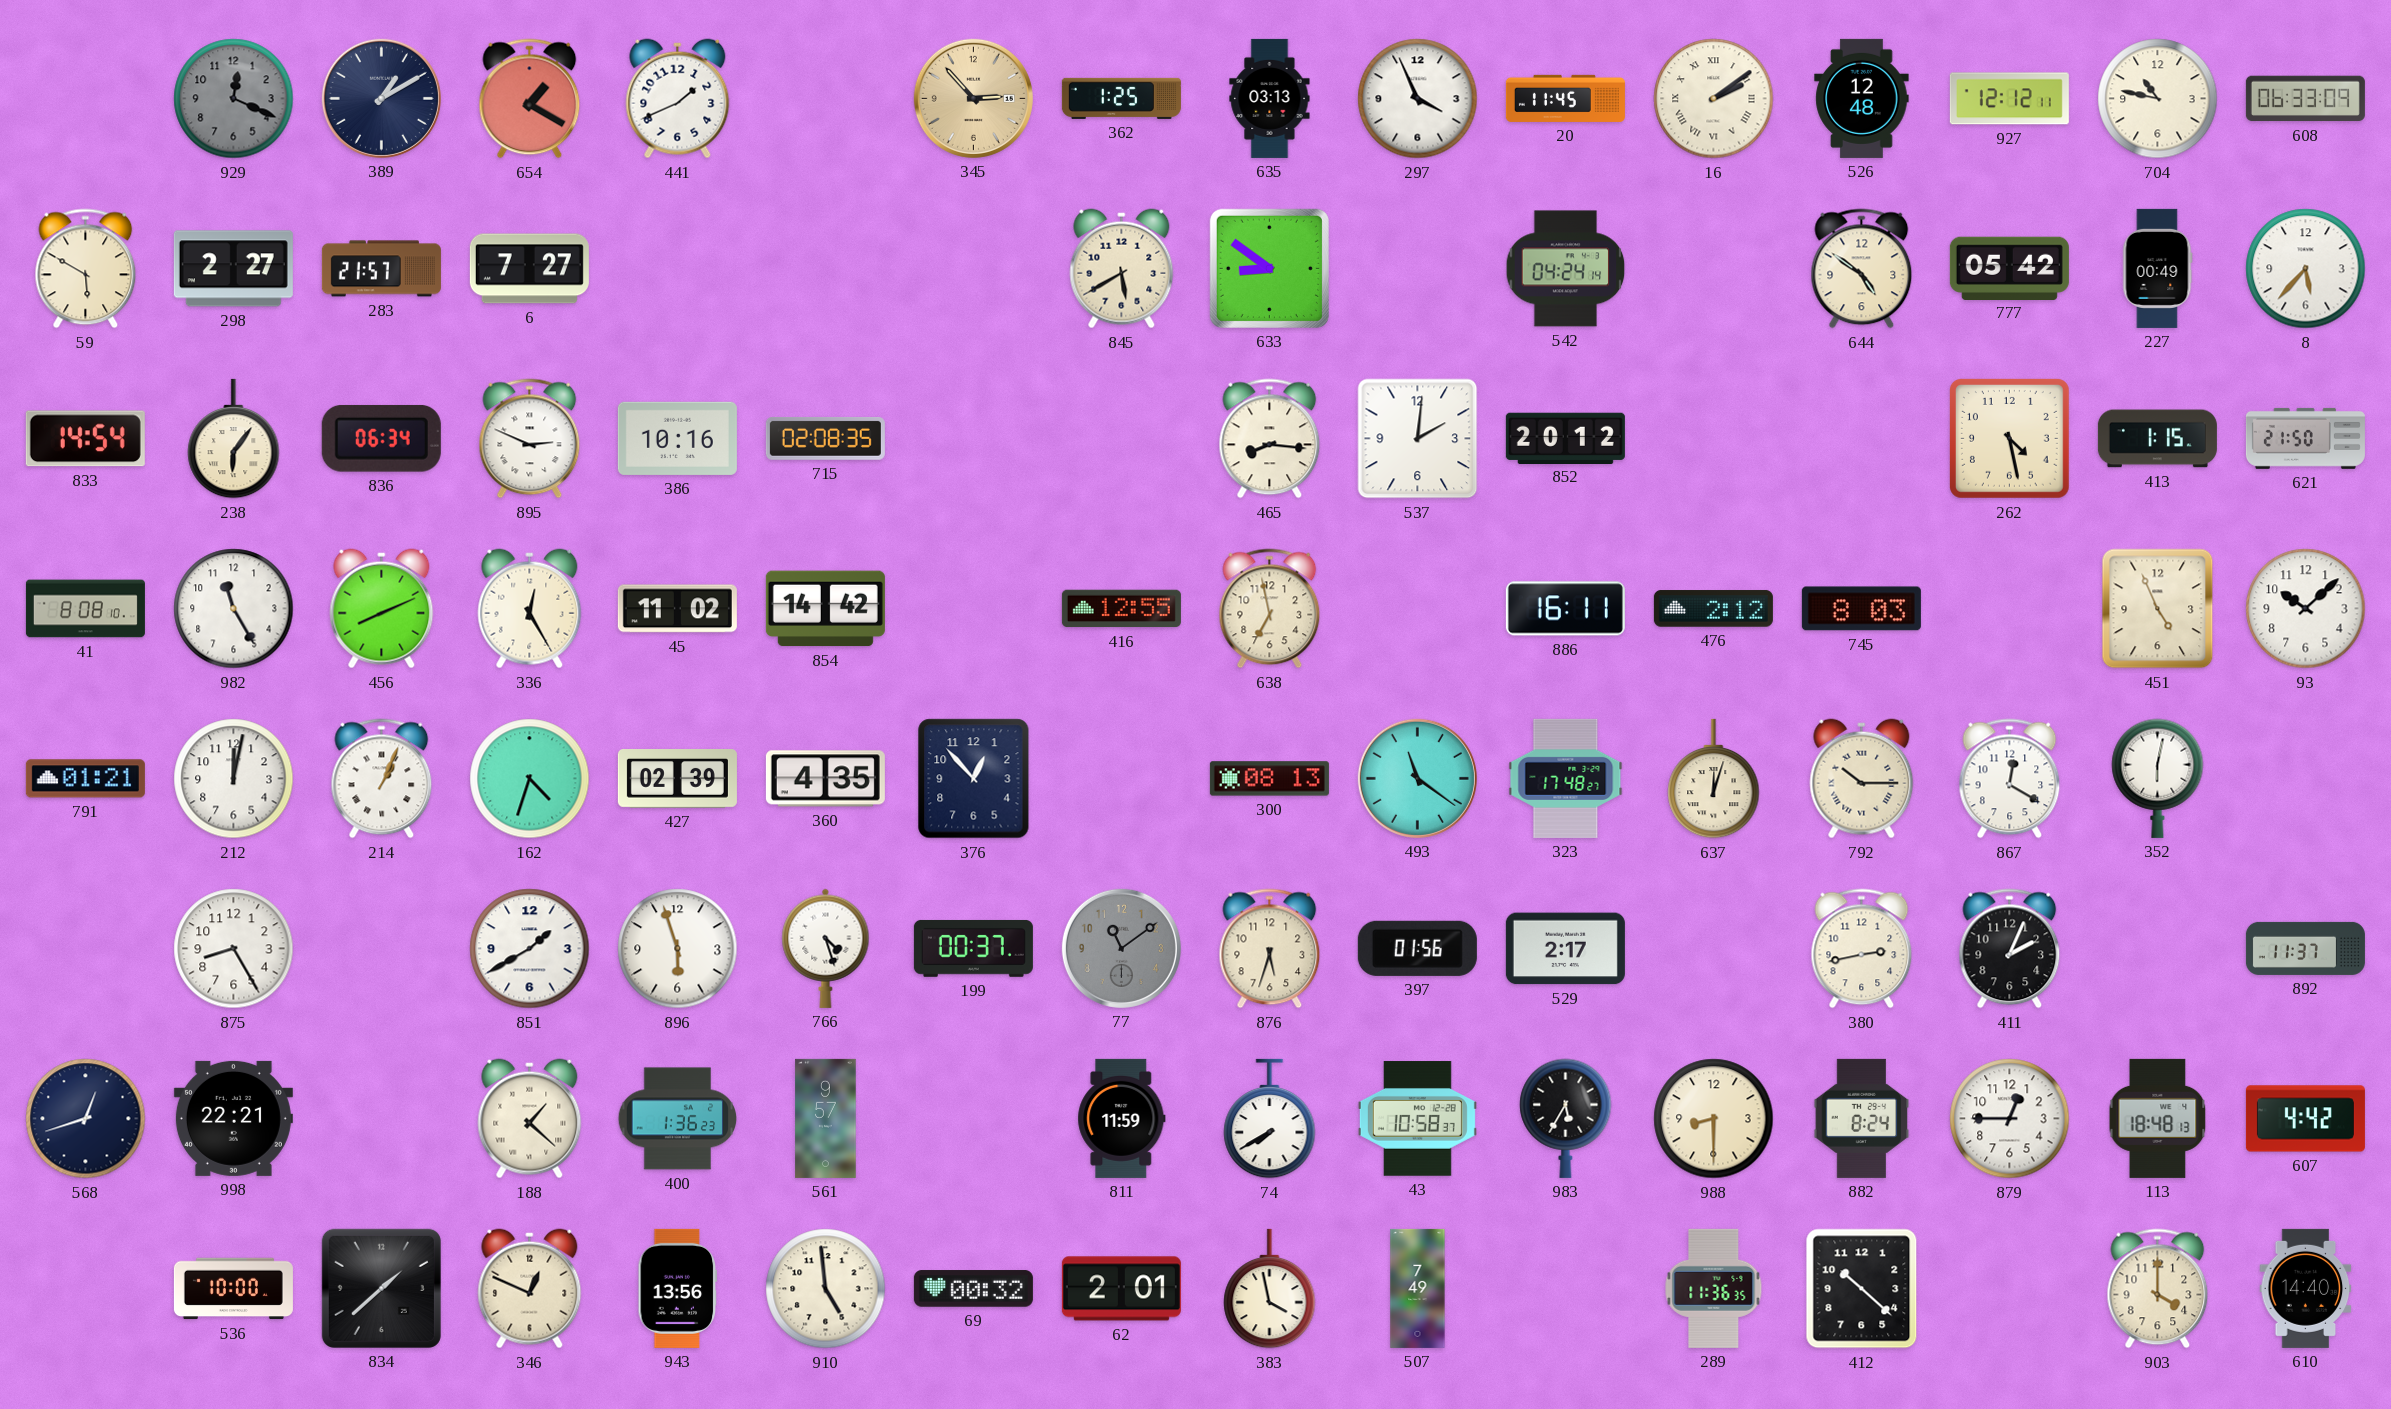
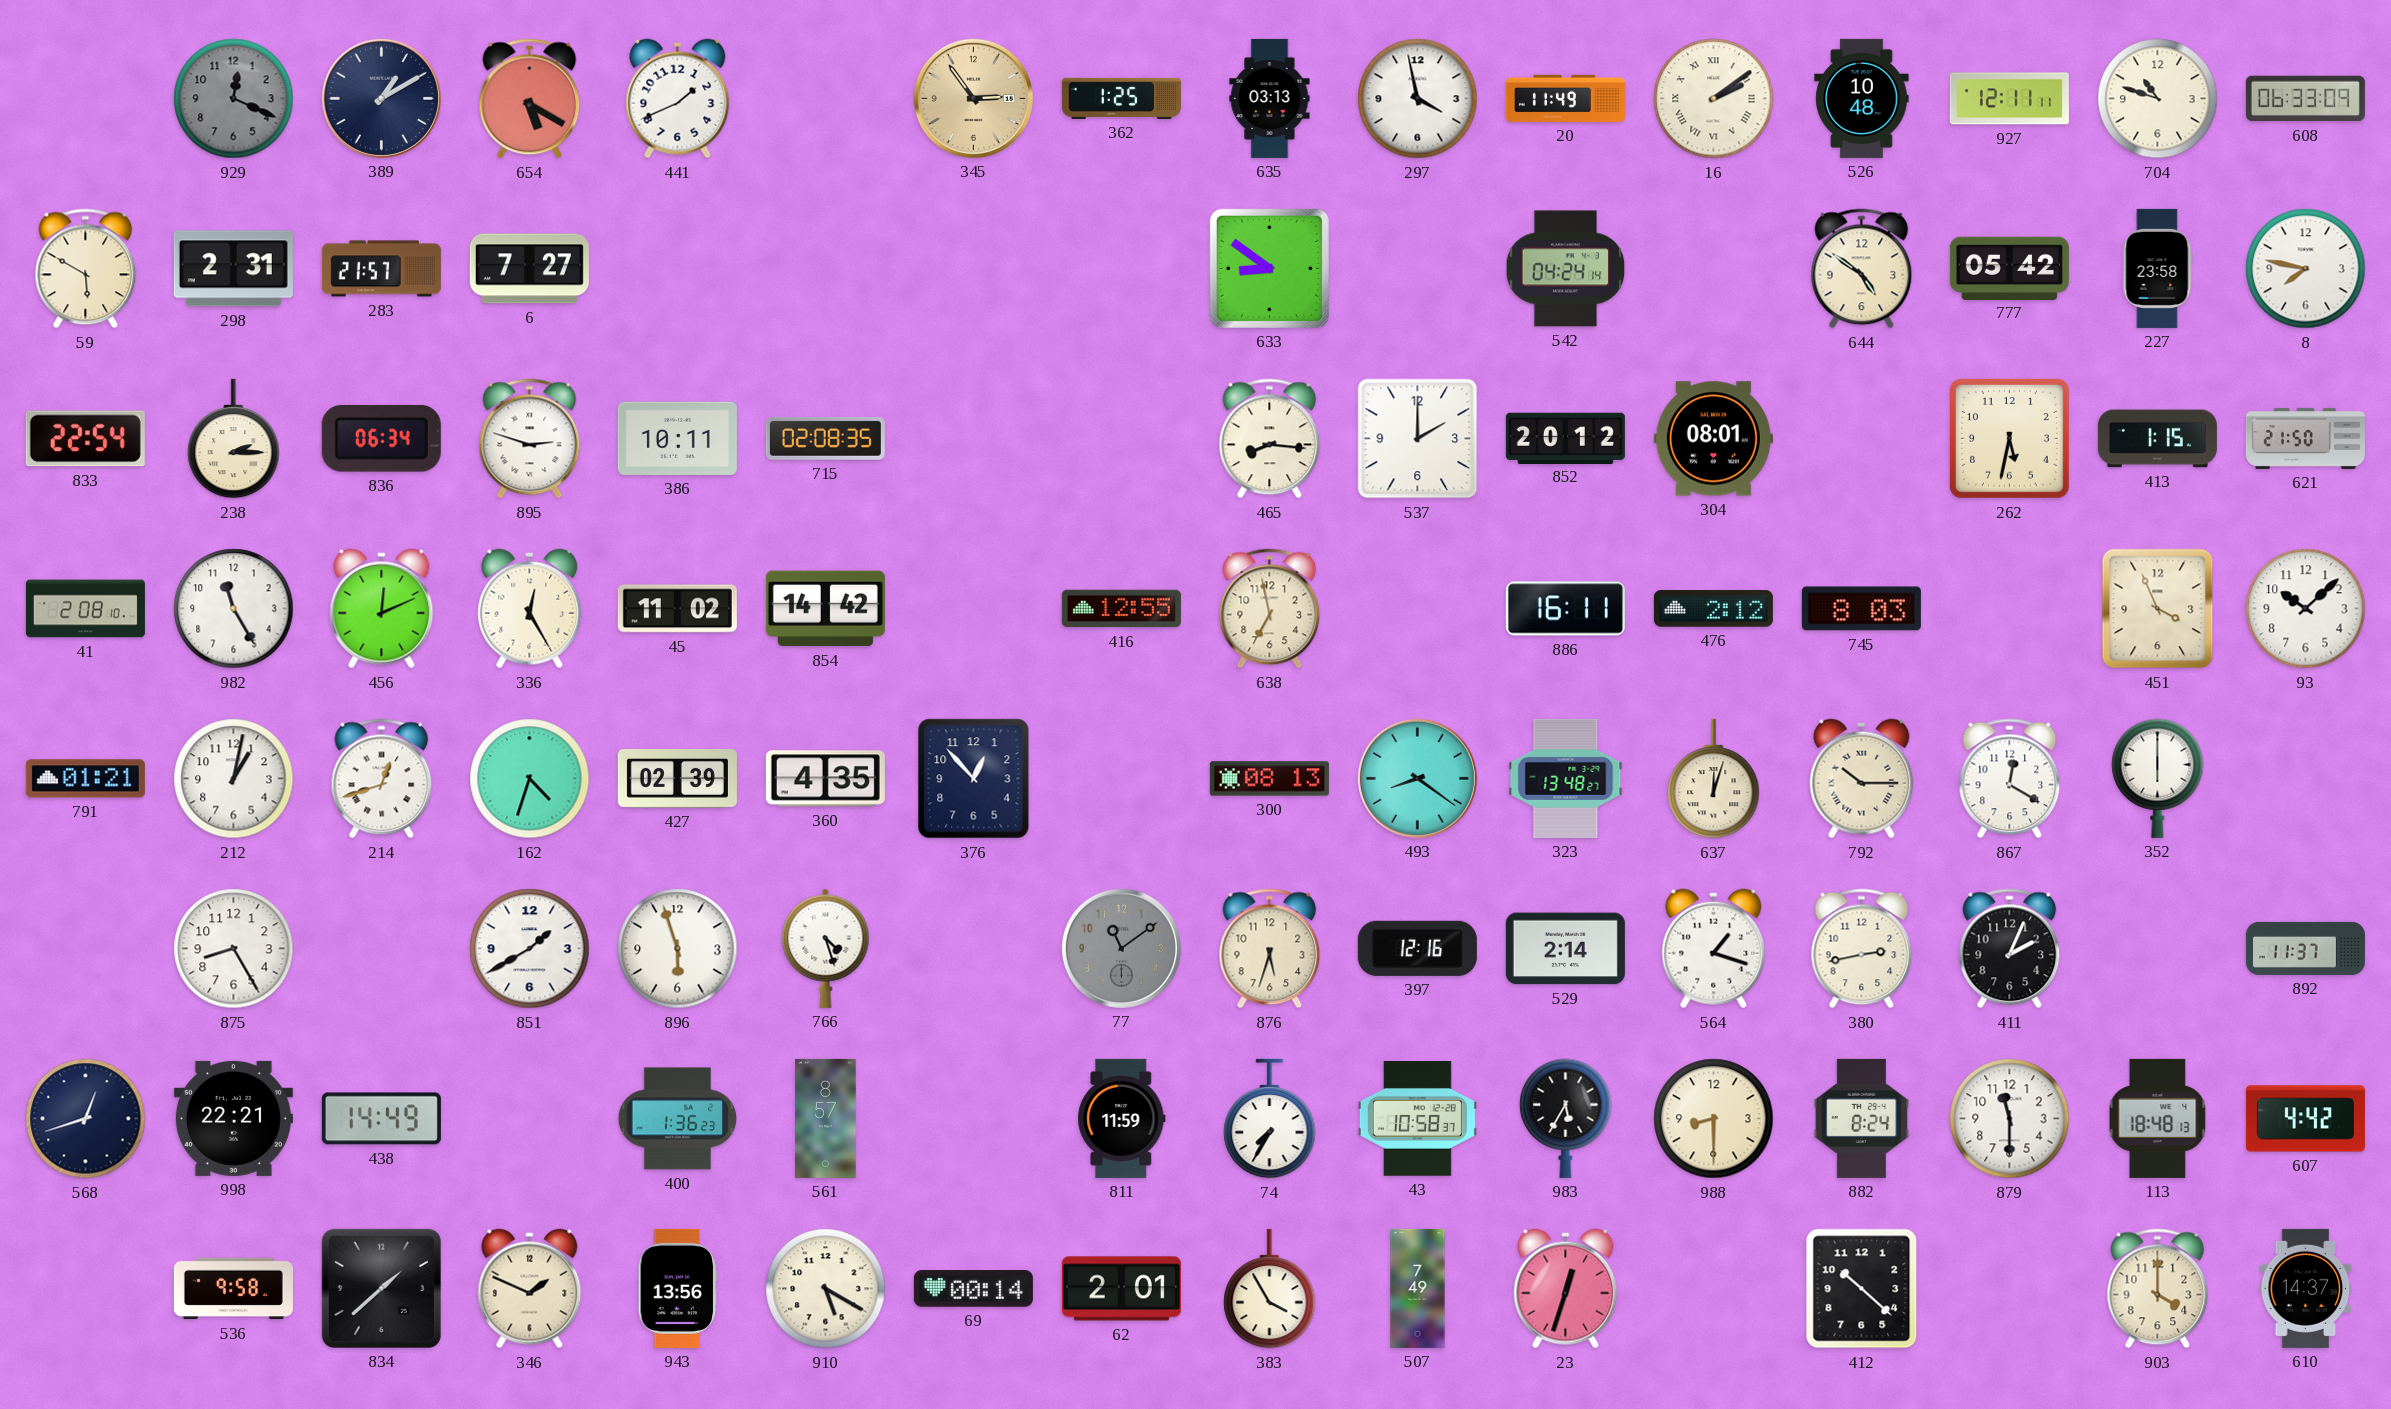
654: 1:20 -> 5:20 (530, 99)
345: 2:53 -> 2:54 (973, 98)
297: 3:56 -> 3:58 (1418, 99)
20: 11:45 -> 11:49 (1565, 98)
526: 12:48 -> 10:48 (1862, 98)
927: 12:12 -> 12:11 (2009, 99)
704: 10:47 -> 10:48 (2158, 99)
298: 2:27 -> 2:31 (233, 269)
845: 5:40 -> none (1122, 269)
227: 00:49 -> 23:58 (2158, 268)
8: 5:37 -> 7:47 (2306, 269)
833: 14:54 -> 22:54 (85, 439)
238: 6:06 -> 2:15 (234, 439)
895: 2:49 -> 2:48 (530, 439)
386: 10:16 -> 10:11 (677, 438)
537: 2:01 -> 2:00 (1418, 439)
304: none -> 08:01 (1713, 439)
262: 4:28 -> 5:32 (2009, 438)
41: 8:08 -> 2:08 (85, 609)
456: 8:11 -> 12:11 (382, 609)
451: 4:56 -> 3:56 (2158, 609)
212: 12:02 -> 1:02 (234, 779)
214: 1:04 -> 12:42 (382, 779)
493: 11:21 -> 8:21 (1417, 778)
323: 17:48 -> 13:48 (1566, 778)
352: 6:02 -> 6:00 (2158, 778)
199: 00:37 -> none (973, 948)
397: 01:56 -> 12:16 (1417, 948)
529: 2:17 -> 2:14 (1565, 949)
564: none -> 1:18 (1714, 949)
438: none -> 14:49 (381, 1119)
188: 1:22 -> none (530, 1119)
561: 9:57 -> 8:57 (826, 1118)
74: 7:40 -> 7:35 (1270, 1119)
879: 12:45 -> 11:30 (2010, 1119)
536: 10:00 -> 9:58 (233, 1289)
346: 12:49 -> 1:49 (530, 1289)
910: 4:59 -> 5:20 (826, 1289)
69: 00:32 -> 00:14 (973, 1289)
383: 3:58 -> 3:55 (1270, 1289)
23: none -> 12:33 (1566, 1289)
289: 11:36 -> none (1714, 1288)
610: 14:40 -> 14:37 (2306, 1288)
